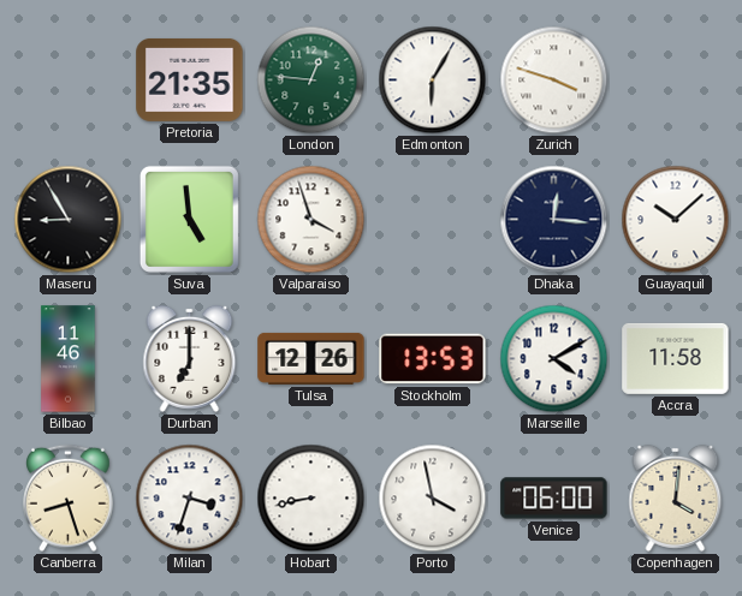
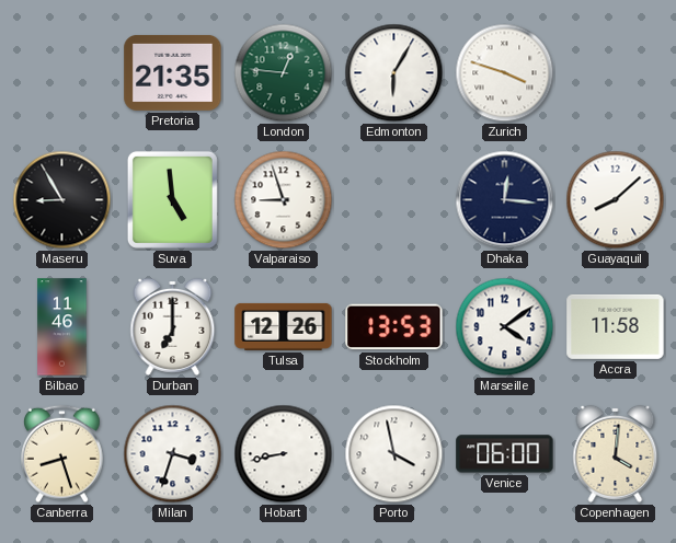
Valparaiso: 3:57 -> 8:57 (284, 200)
Guayaquil: 10:08 -> 8:08 (616, 200)
Marseille: 4:10 -> 4:09 (505, 327)
